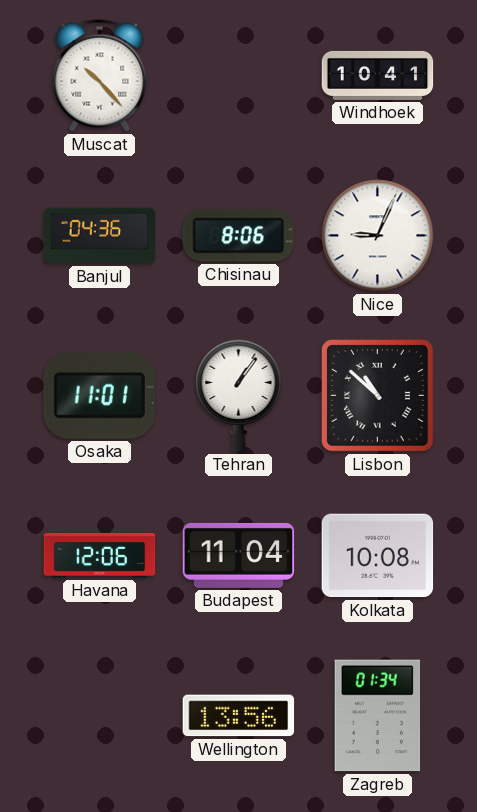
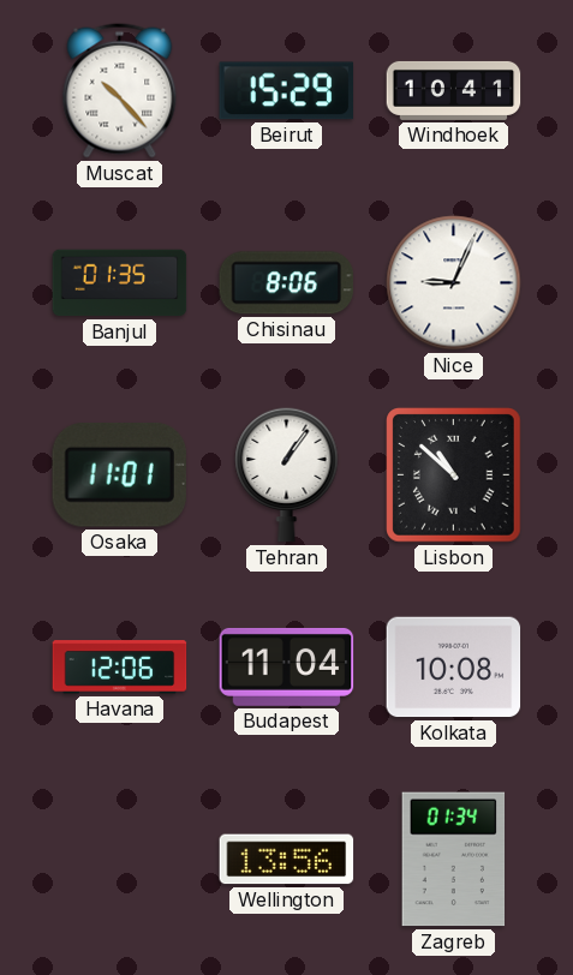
Beirut: none -> 15:29 (287, 91)
Banjul: 04:36 -> 01:35 (120, 283)
